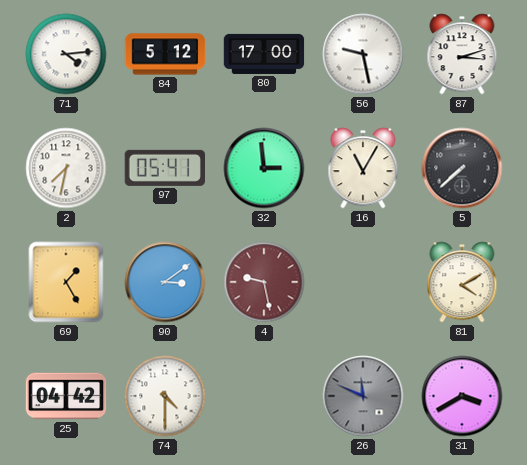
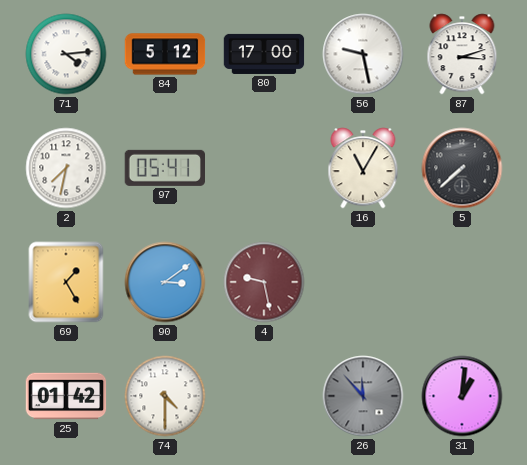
32: 2:59 -> none (264, 168)
81: 4:10 -> none (462, 282)
25: 04:42 -> 01:42 (66, 396)
26: 11:49 -> 11:53 (363, 396)
31: 3:40 -> 1:01 (462, 396)
